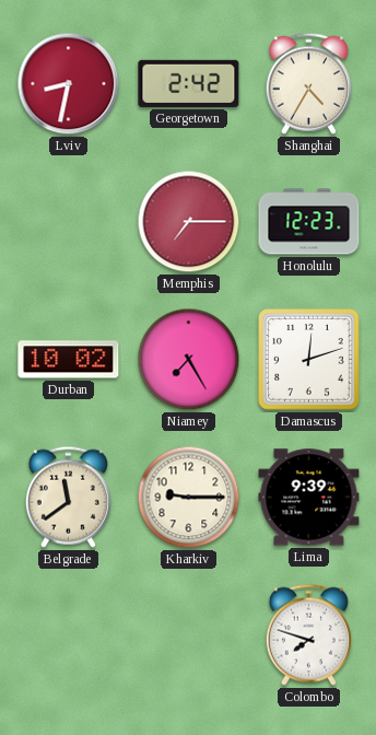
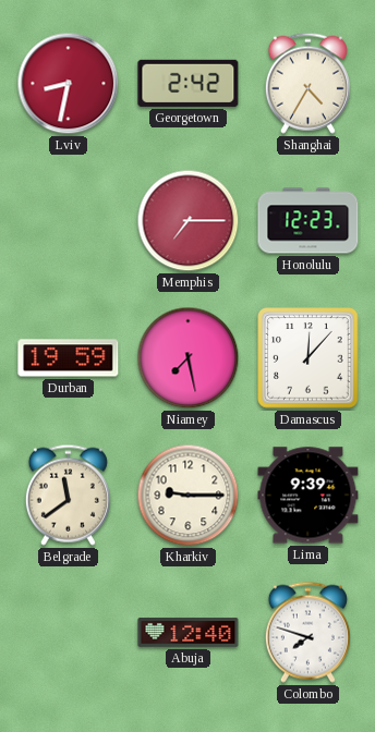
Durban: 10:02 -> 19:59 (69, 358)
Niamey: 7:25 -> 7:28 (189, 358)
Damascus: 12:12 -> 12:07 (309, 358)
Abuja: none -> 12:40 (189, 633)
